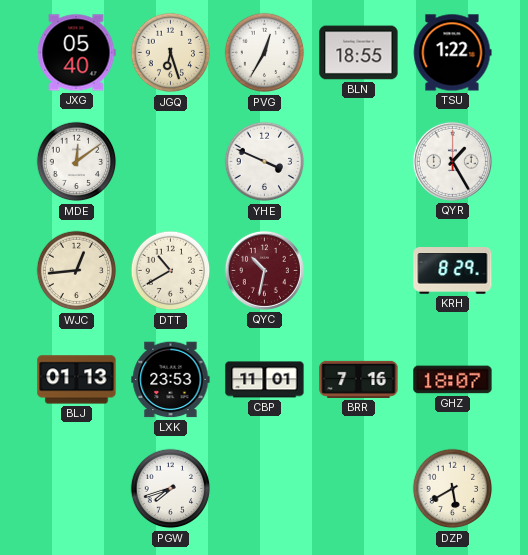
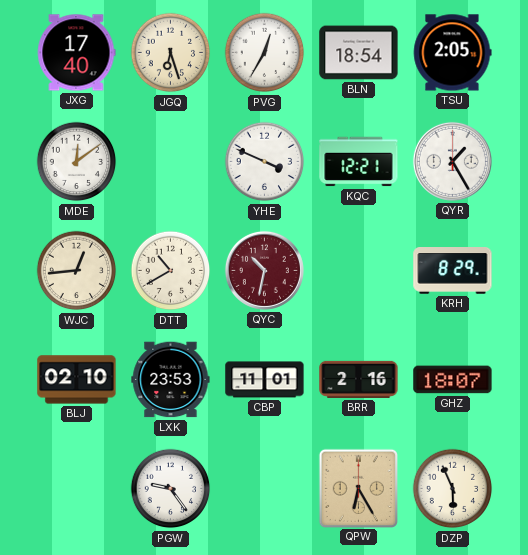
JXG: 05:40 -> 17:40 (76, 53)
BLN: 18:55 -> 18:54 (359, 53)
TSU: 1:22 -> 2:05 (452, 53)
KQC: none -> 12:21 (359, 162)
BLJ: 01:13 -> 02:10 (77, 380)
BRR: 7:16 -> 2:16 (359, 379)
PGW: 7:42 -> 9:24 (171, 489)
QPW: none -> 6:25 (358, 488)
DZP: 5:40 -> 5:56 (453, 489)
